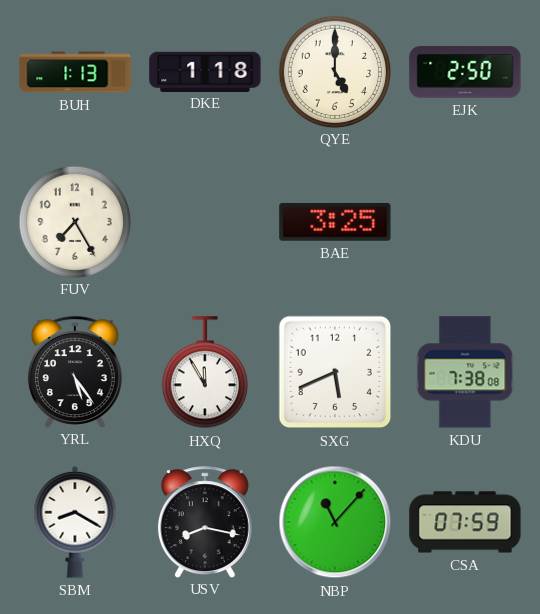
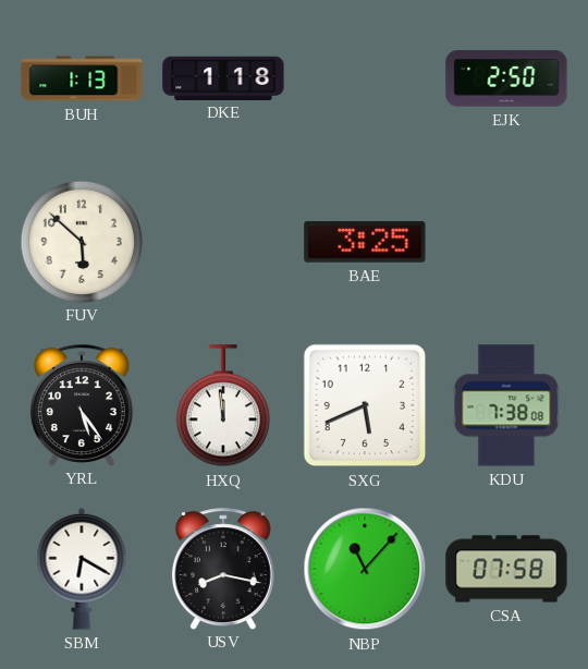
QYE: 5:00 -> none (334, 71)
FUV: 7:25 -> 5:52 (81, 241)
HXQ: 11:55 -> 11:59 (223, 406)
SBM: 8:20 -> 6:20 (82, 569)
CSA: 07:59 -> 07:58 (506, 569)
